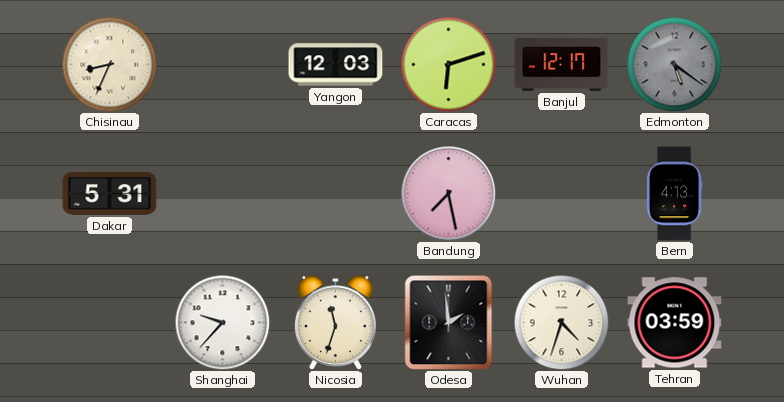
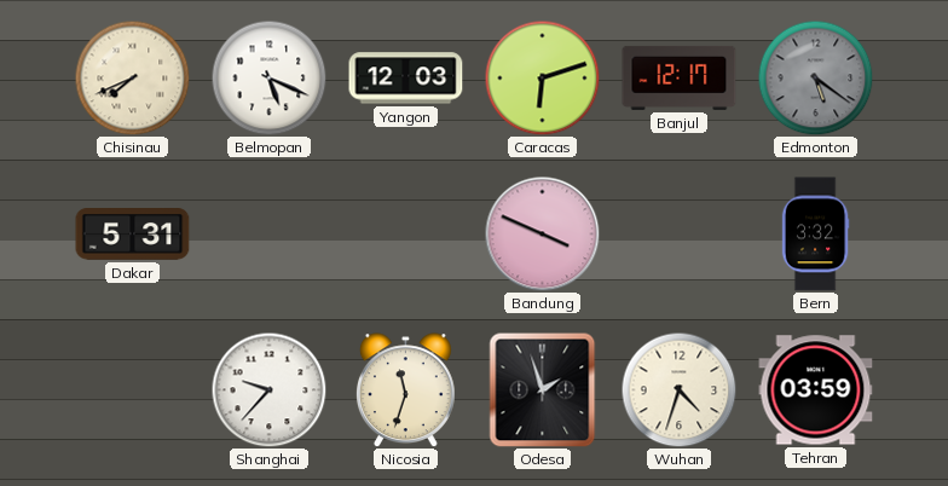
Chisinau: 8:34 -> 7:41 (132, 77)
Belmopan: none -> 5:19 (268, 77)
Bandung: 7:28 -> 3:49 (542, 233)
Bern: 4:13 -> 3:32 (815, 235)
Odesa: 1:59 -> 1:57 (543, 389)
